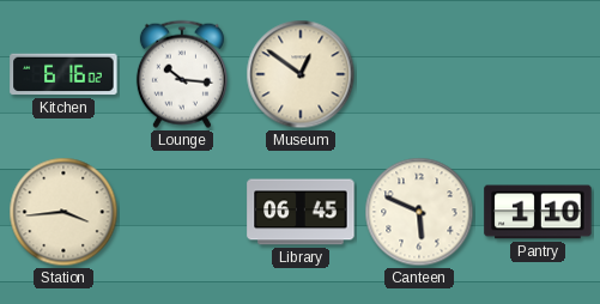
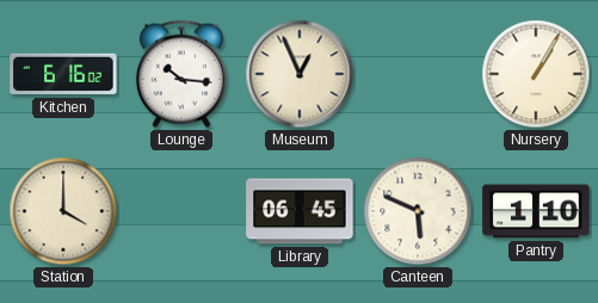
Museum: 12:51 -> 12:56 (300, 74)
Nursery: none -> 1:05 (536, 74)
Station: 3:44 -> 4:00 (63, 211)
